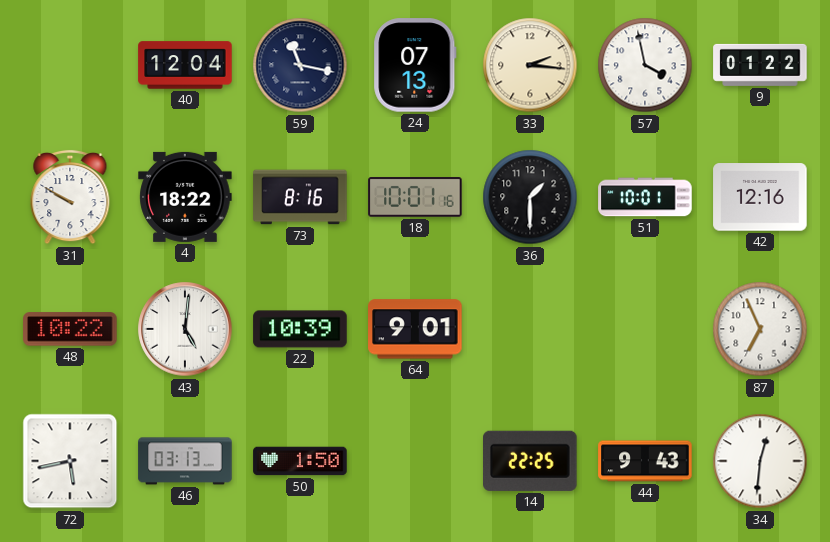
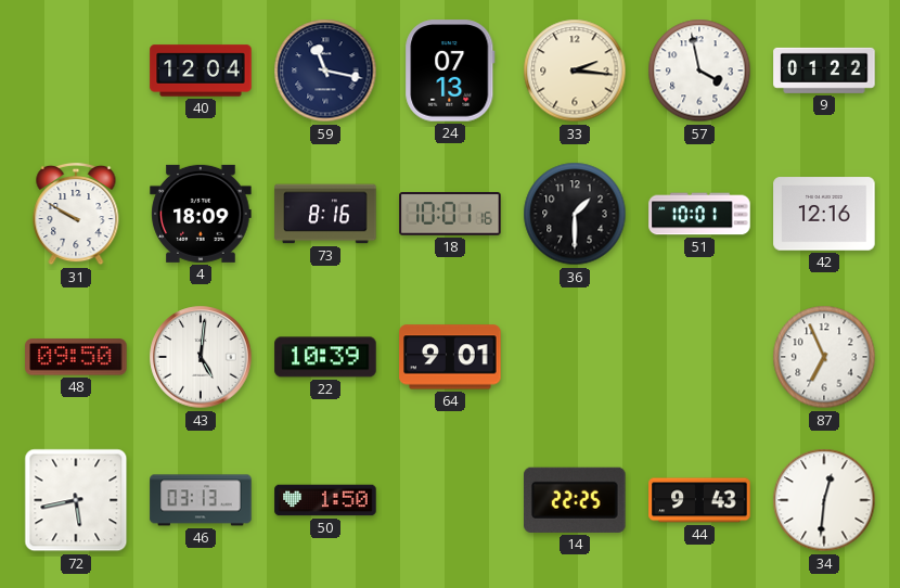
4: 18:22 -> 18:09 (201, 214)
48: 10:22 -> 09:50 (76, 357)
